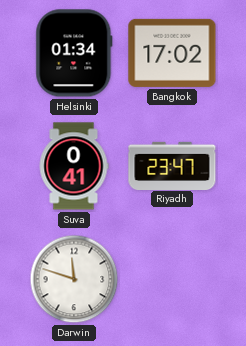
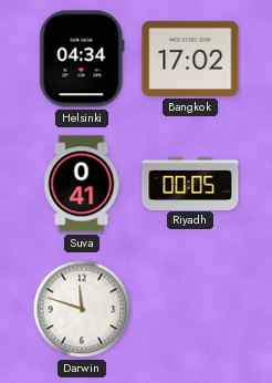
Helsinki: 01:34 -> 04:34 (82, 59)
Riyadh: 23:47 -> 00:05 (190, 183)
